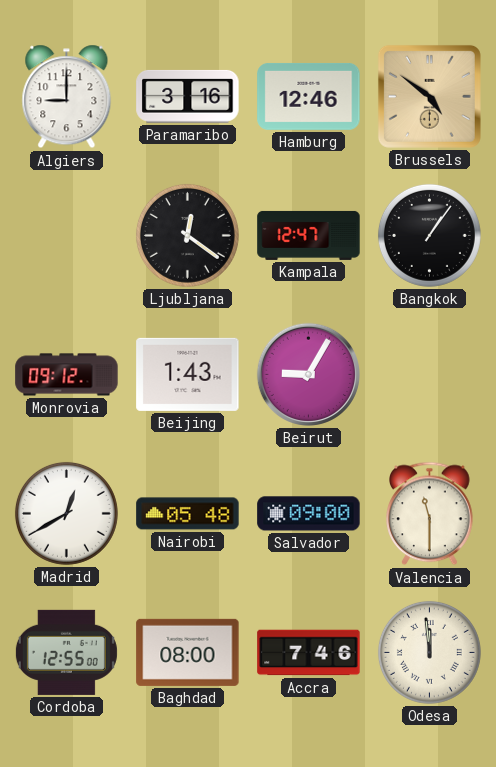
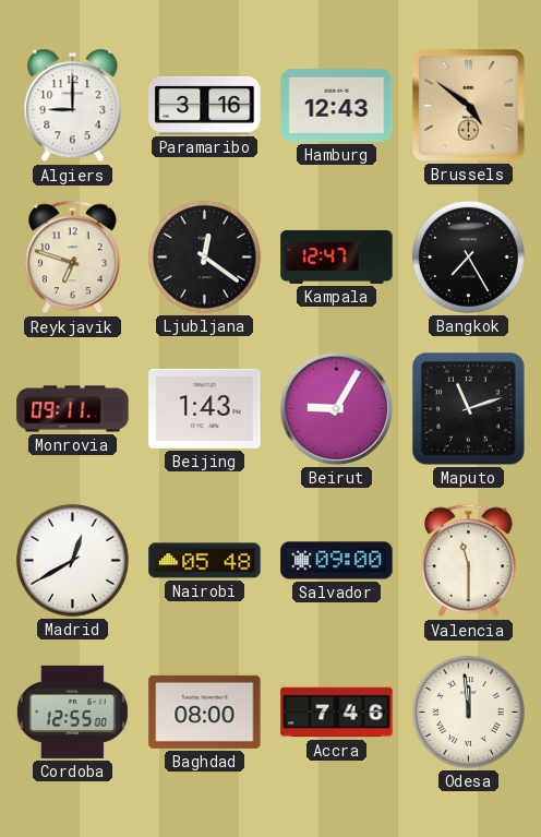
Hamburg: 12:46 -> 12:43 (337, 105)
Reykjavik: none -> 6:48 (73, 258)
Bangkok: 1:06 -> 7:25 (468, 256)
Monrovia: 09:12 -> 09:11 (73, 409)
Maputo: none -> 11:12 (469, 409)
